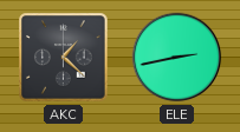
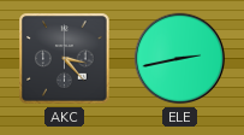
AKC: 1:22 -> 3:23 (65, 59)
